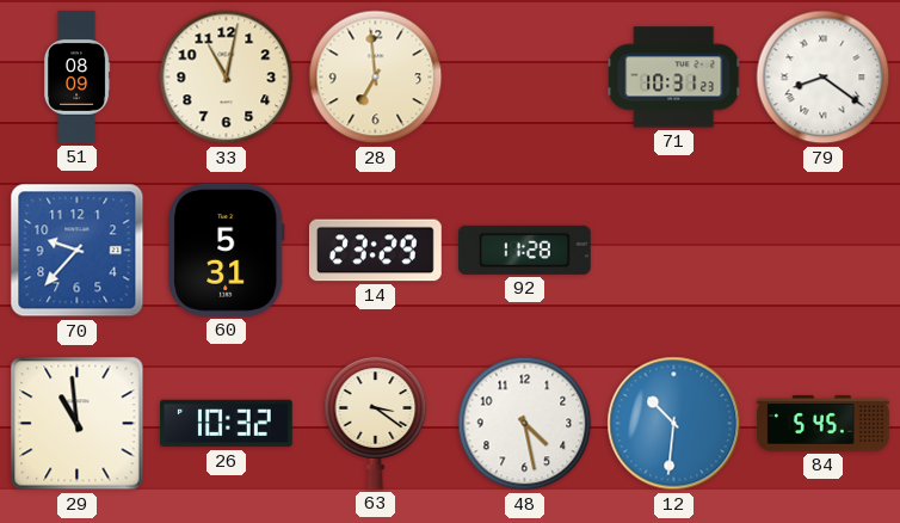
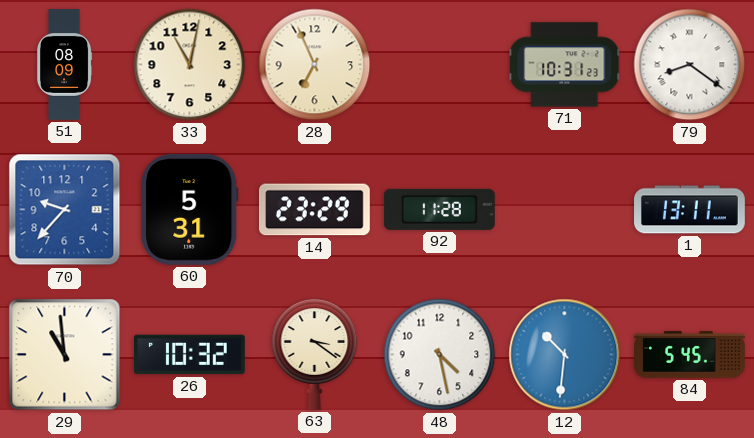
28: 6:59 -> 6:56 (315, 65)
1: none -> 13:11 (690, 210)
